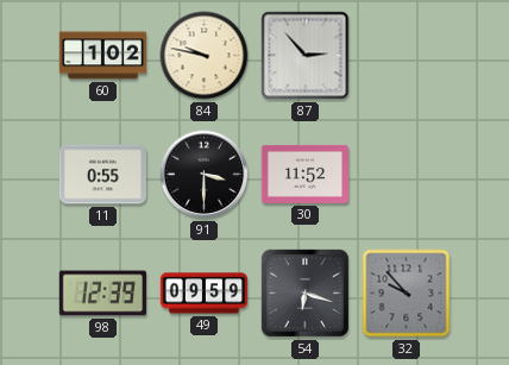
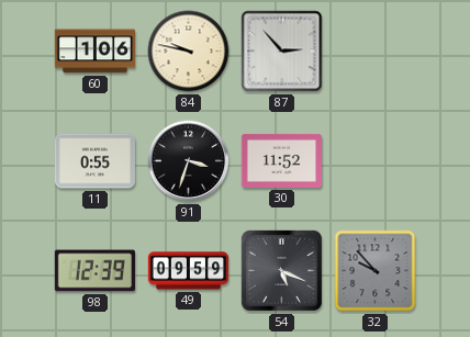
60: 1:02 -> 1:06 (94, 52)
91: 3:30 -> 3:33 (189, 161)
54: 6:18 -> 5:19 (281, 270)
